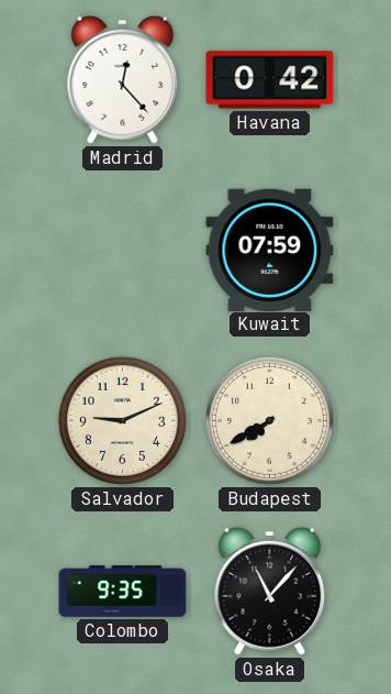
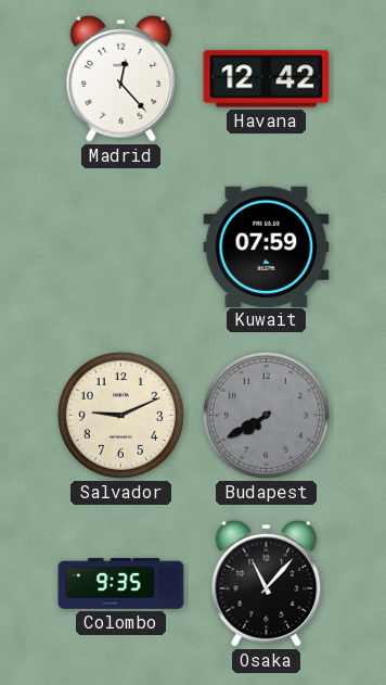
Havana: 0:42 -> 12:42 (267, 79)
Budapest dial: cream -> grey (266, 415)
